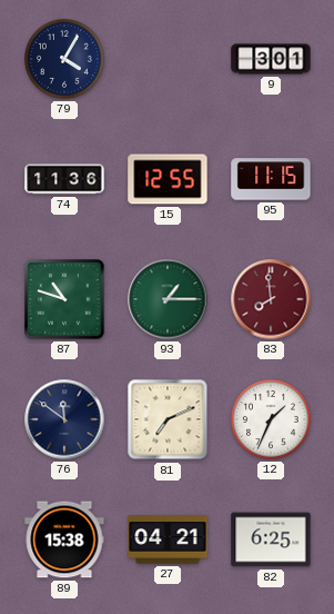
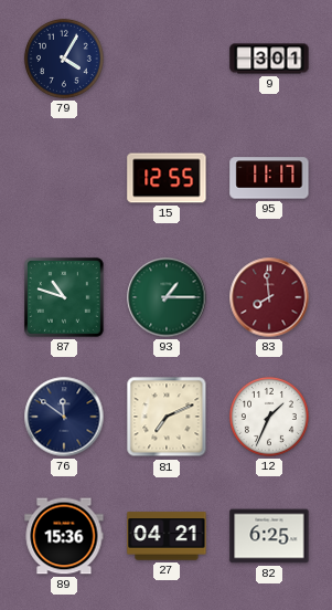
74: 11:36 -> none (64, 179)
95: 11:15 -> 11:17 (269, 178)
89: 15:38 -> 15:36 (64, 536)
